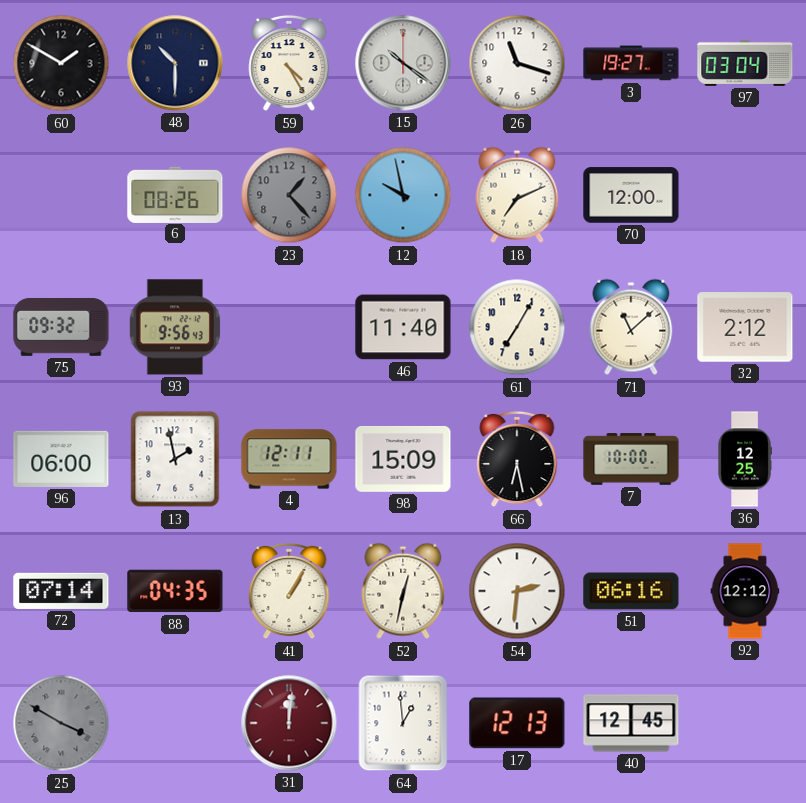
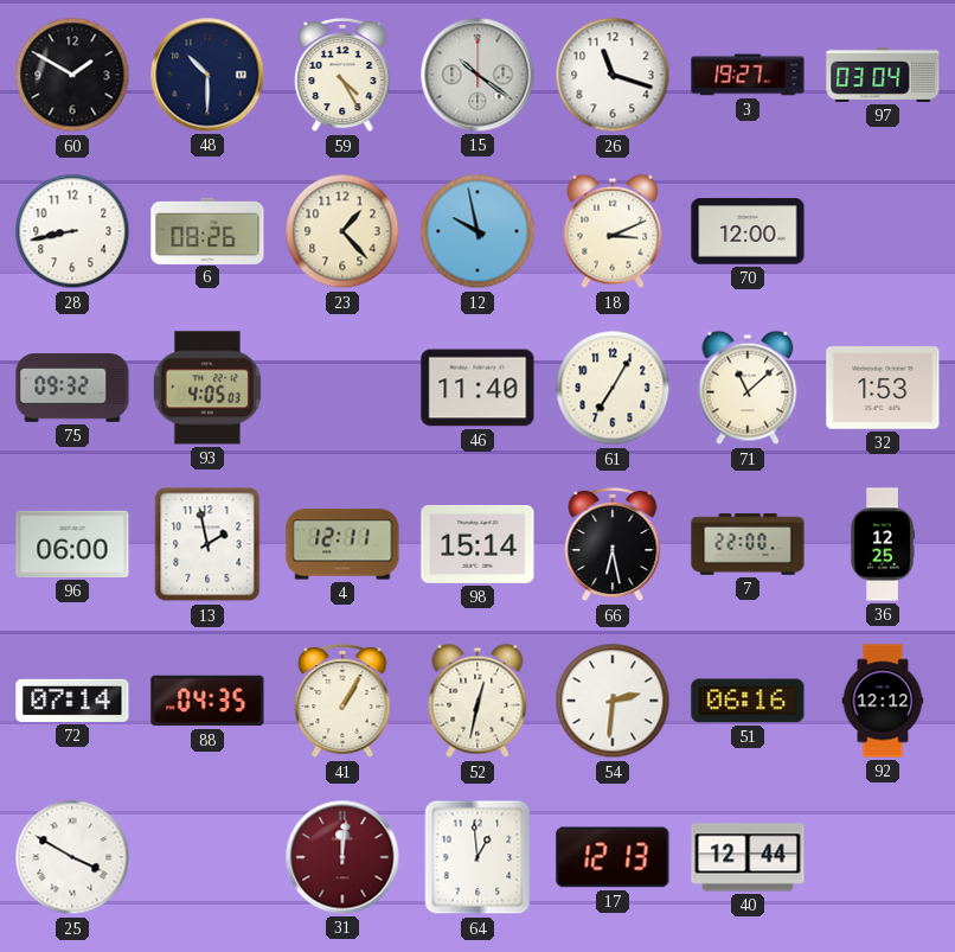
28: none -> 8:43 (72, 231)
23 dial: grey -> cream (342, 231)
18: 7:11 -> 3:11 (613, 231)
93: 9:56 -> 4:05 (207, 388)
32: 2:12 -> 1:53 (883, 388)
98: 15:09 -> 15:14 (477, 544)
7: 10:00 -> 22:00 (748, 544)
25 dial: grey -> white (72, 857)
40: 12:45 -> 12:44 (748, 857)
